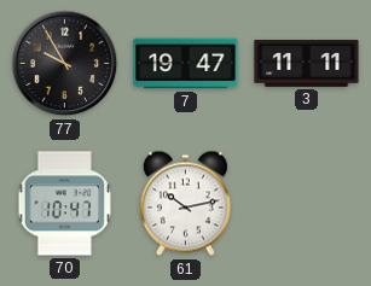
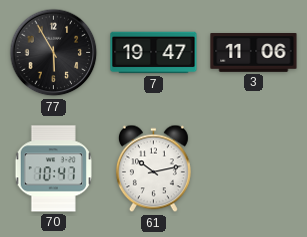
77: 9:55 -> 5:55 (54, 53)
3: 11:11 -> 11:06 (254, 53)
